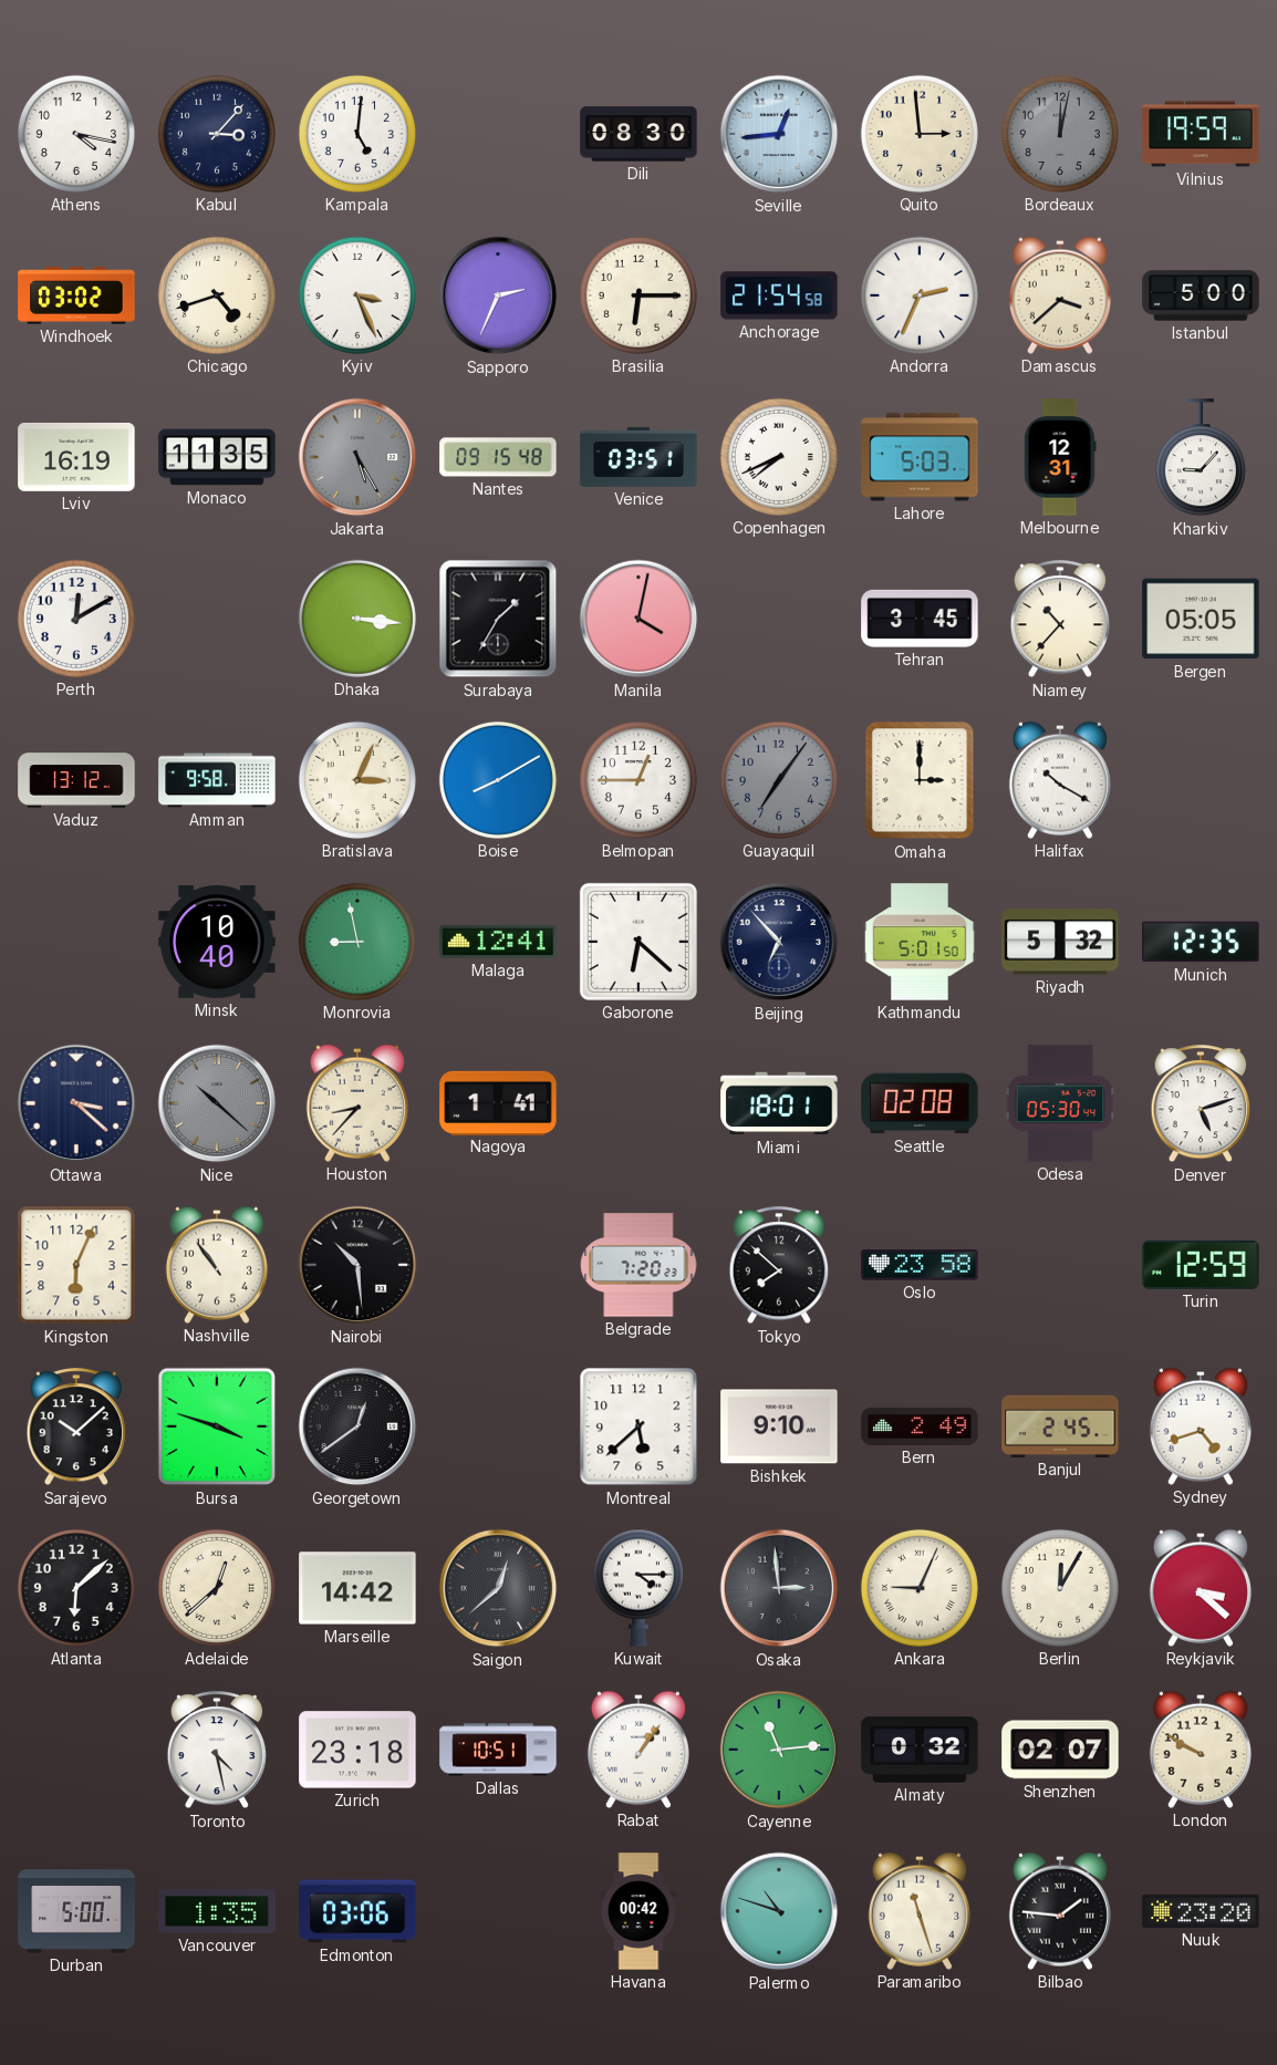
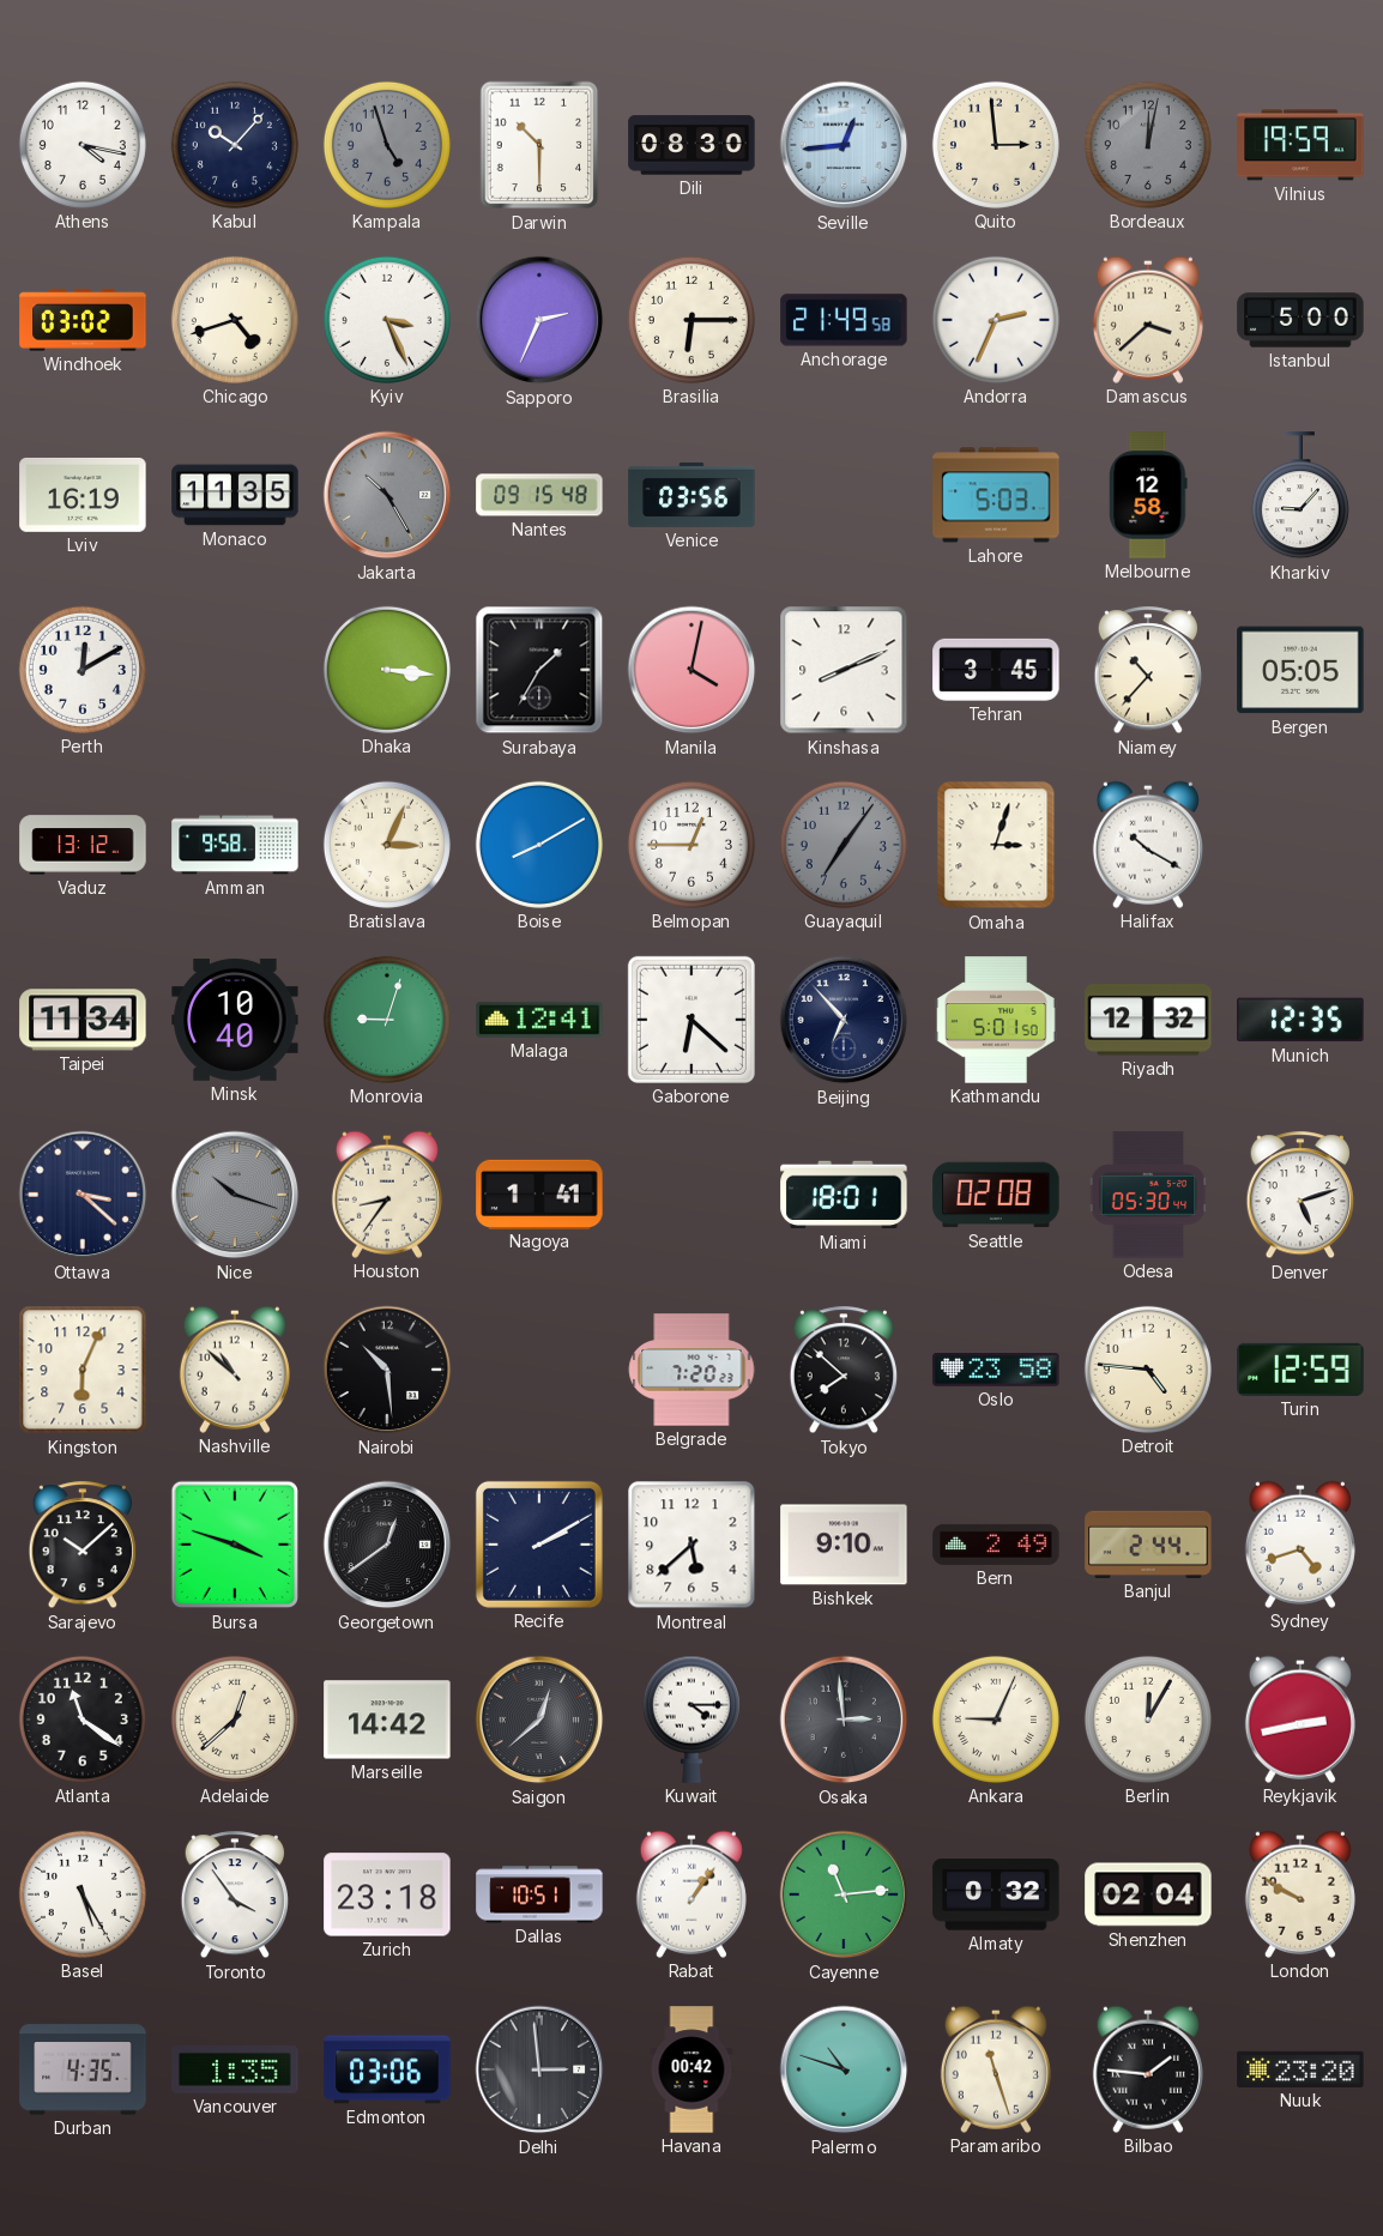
Kabul: 3:07 -> 10:07 (235, 145)
Kampala: 5:01 -> 4:57 (387, 145)
Kampala dial: white -> grey (387, 145)
Darwin: none -> 10:30 (539, 145)
Anchorage: 21:54 -> 21:49 (844, 320)
Jakarta: 5:25 -> 10:25 (387, 495)
Venice: 03:51 -> 03:56 (692, 495)
Copenhagen: 7:41 -> none (779, 457)
Melbourne: 12:31 -> 12:58 (1148, 495)
Kinshasa: none -> 8:11 (844, 670)
Omaha: 3:00 -> 3:03 (996, 845)
Taipei: none -> 11:34 (83, 1020)
Monrovia: 8:58 -> 9:03 (387, 1020)
Riyadh: 5:32 -> 12:32 (1148, 1020)
Nice: 10:22 -> 10:18 (235, 1195)
Houston: 8:37 -> 8:36 (387, 1195)
Nashville: 10:54 -> 10:52 (235, 1370)
Detroit: none -> 4:46 (1148, 1370)
Recife: none -> 2:10 (539, 1545)
Banjul: 2:45 -> 2:44 (1148, 1545)
Atlanta: 6:08 -> 11:21 (83, 1720)
Reykjavik: 3:22 -> 2:43 (1300, 1720)
Basel: none -> 5:25 (83, 1894)
Toronto: 4:28 -> 3:54 (234, 1896)
Shenzhen: 02:07 -> 02:04 (1148, 1894)
Durban: 5:00 -> 4:35 (83, 2069)
Delhi: none -> 2:59 (539, 2069)
